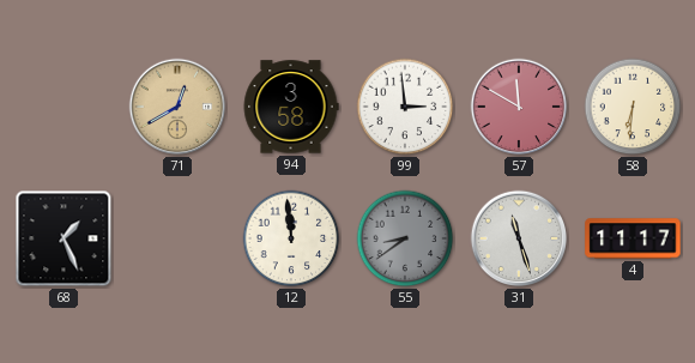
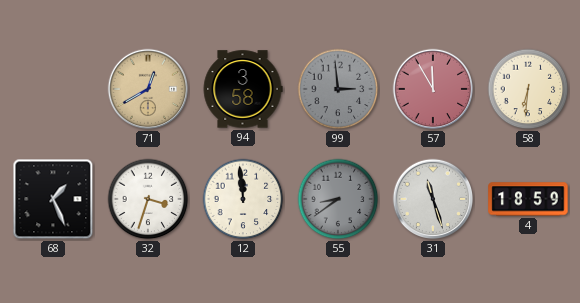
99 dial: white -> grey (338, 89)
57: 11:50 -> 11:55 (433, 89)
32: none -> 3:33 (148, 199)
4: 11:17 -> 18:59 (528, 199)
